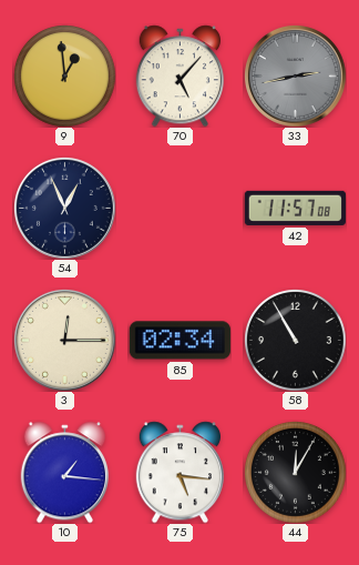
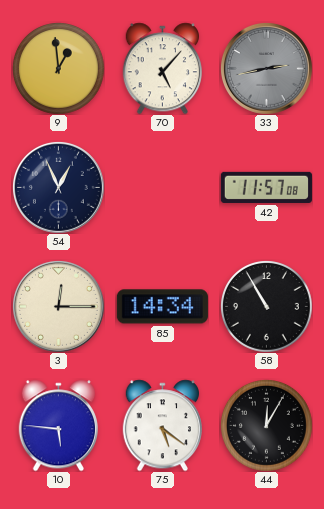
85: 02:34 -> 14:34 (162, 307)
10: 1:16 -> 5:46 (58, 425)
75: 5:16 -> 5:21 (162, 425)
